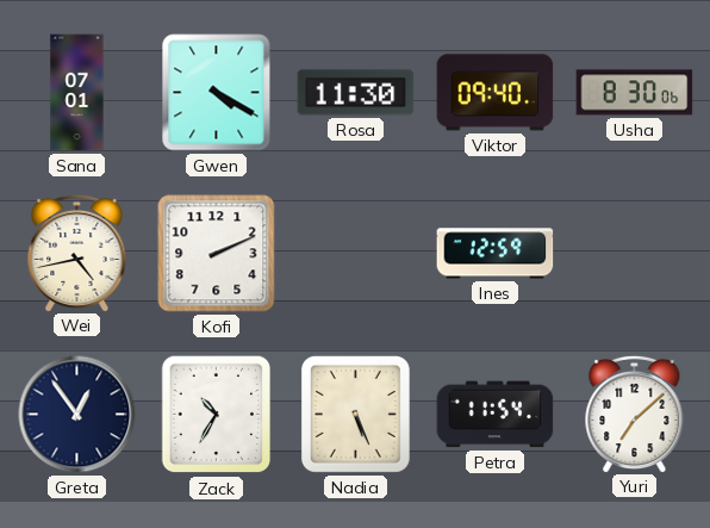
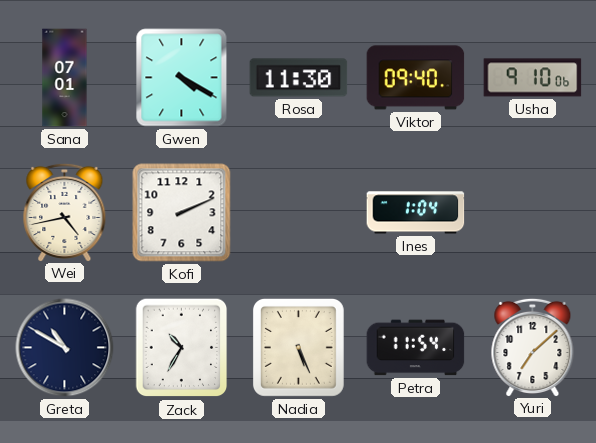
Usha: 8:30 -> 9:10 (533, 78)
Ines: 12:59 -> 1:04 (416, 213)
Greta: 12:54 -> 10:50 (65, 348)
